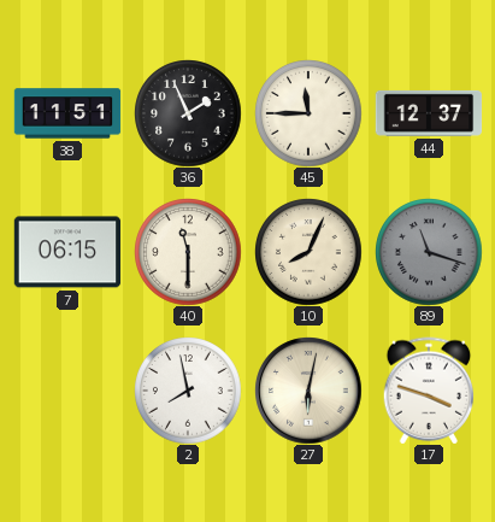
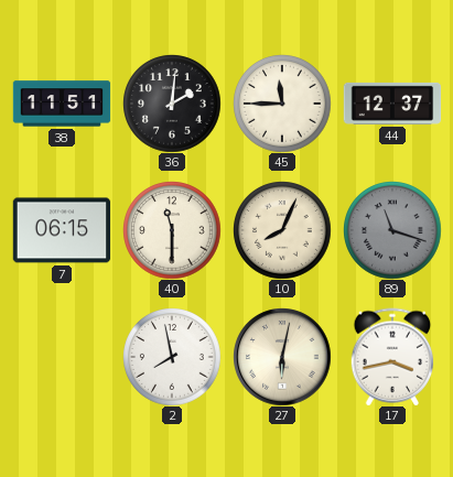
36: 1:56 -> 2:01 (172, 104)
17: 3:48 -> 3:43 (392, 357)
